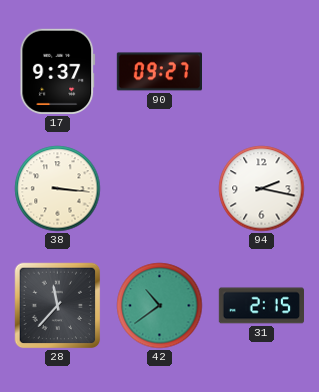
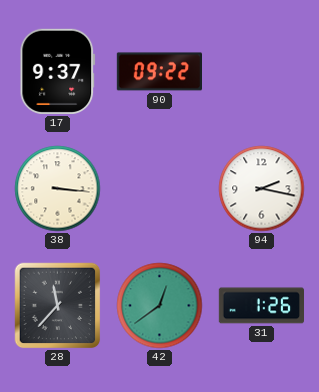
90: 09:27 -> 09:22 (159, 72)
42: 10:39 -> 12:39 (160, 306)
31: 2:15 -> 1:26 (261, 306)
